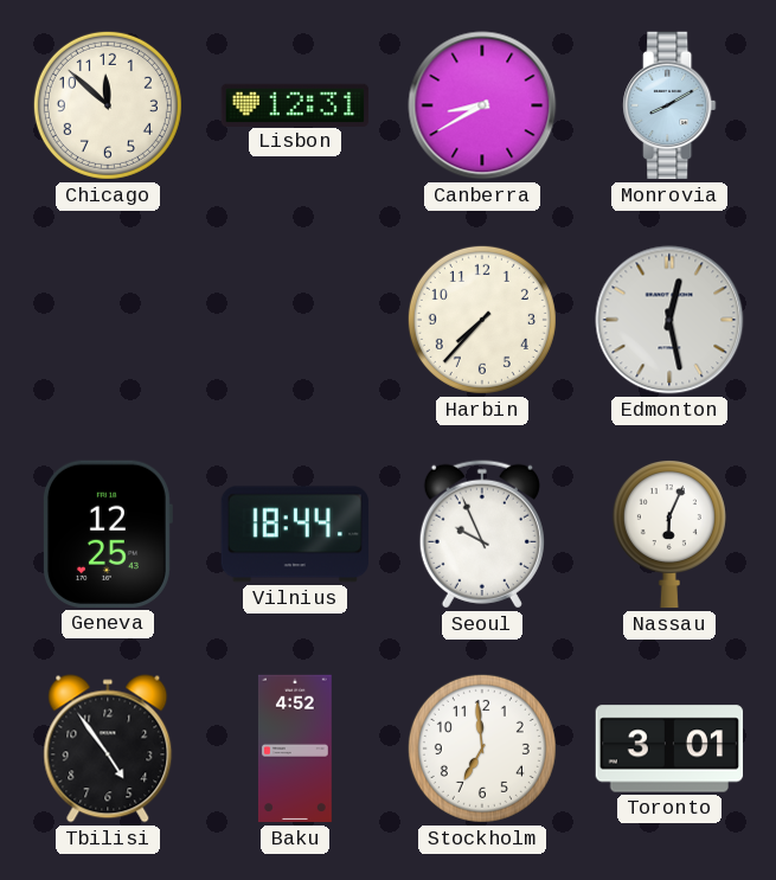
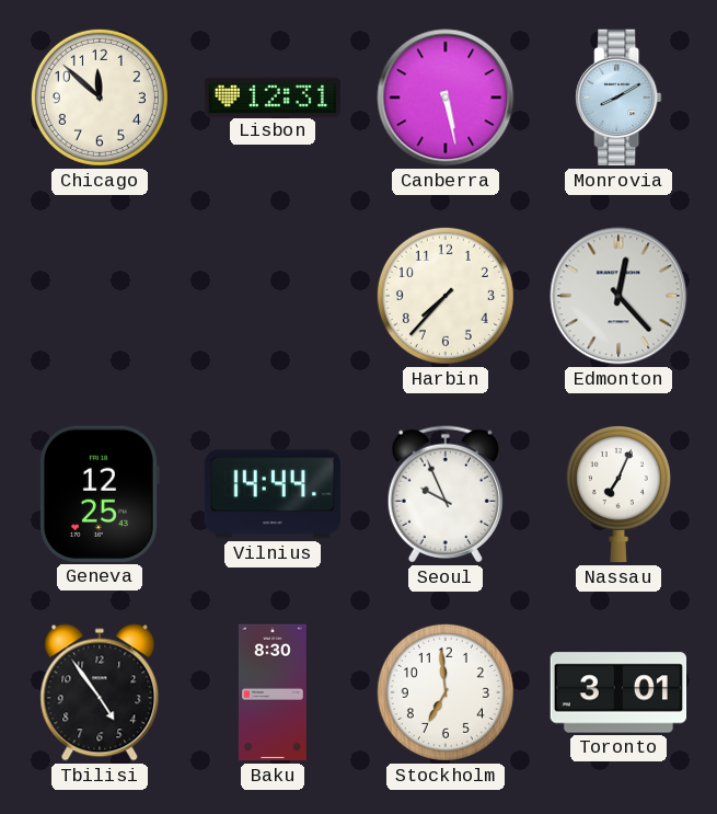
Canberra: 8:40 -> 5:28 (446, 98)
Edmonton: 12:28 -> 12:23 (618, 296)
Vilnius: 18:44 -> 14:44 (271, 494)
Nassau: 6:04 -> 7:04 (618, 495)
Baku: 4:52 -> 8:30 (273, 692)
